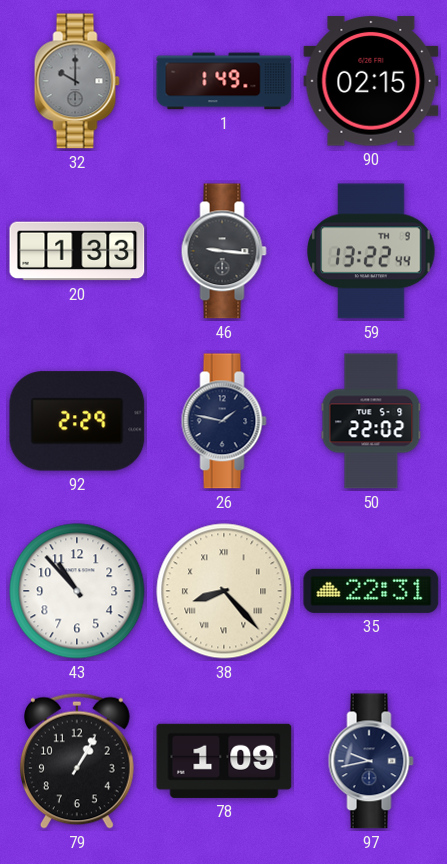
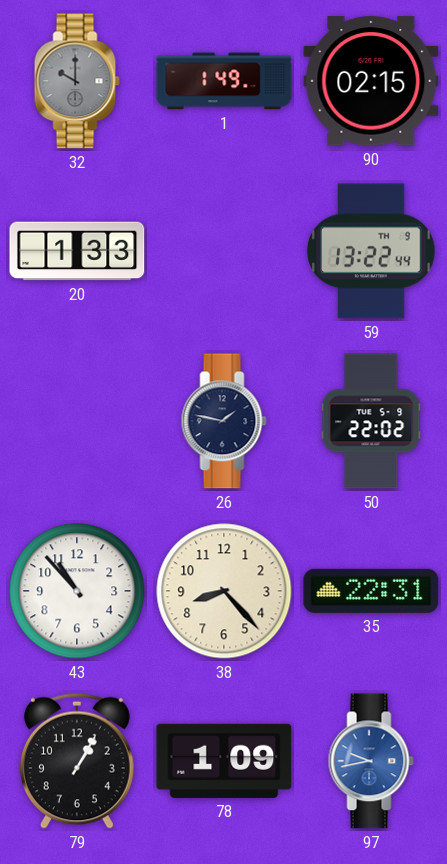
46: 9:16 -> none (224, 251)
92: 2:29 -> none (77, 421)
38 numerals: Roman -> Arabic (224, 591)
97 dial: navy -> blue (371, 761)
